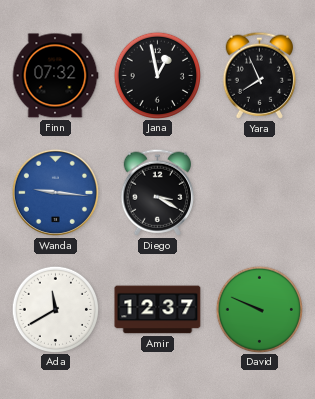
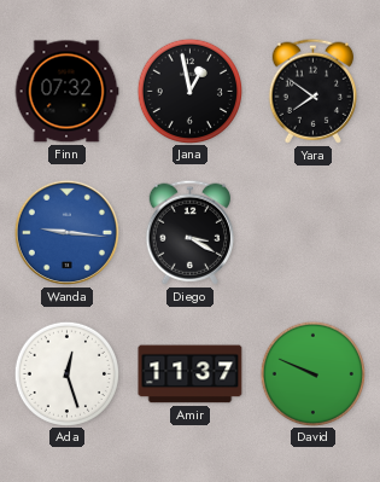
Yara: 7:56 -> 7:51 (312, 91)
Ada: 11:40 -> 12:27 (66, 373)
Amir: 12:37 -> 11:37 (191, 374)
